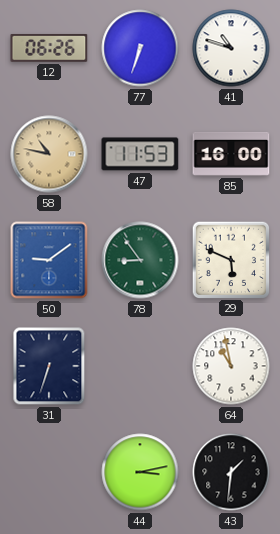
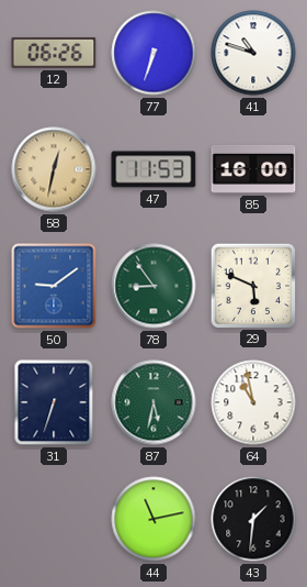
58: 10:47 -> 12:32 (54, 169)
87: none -> 5:32 (153, 402)
44: 3:13 -> 11:13 (153, 519)
